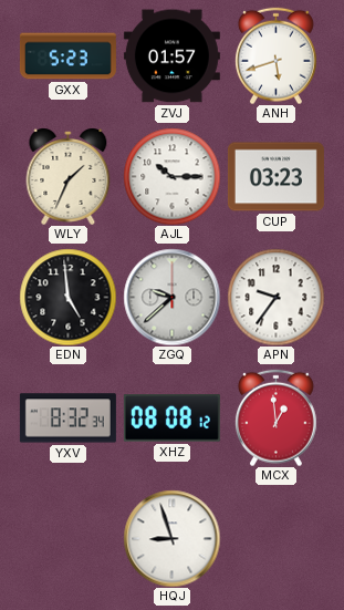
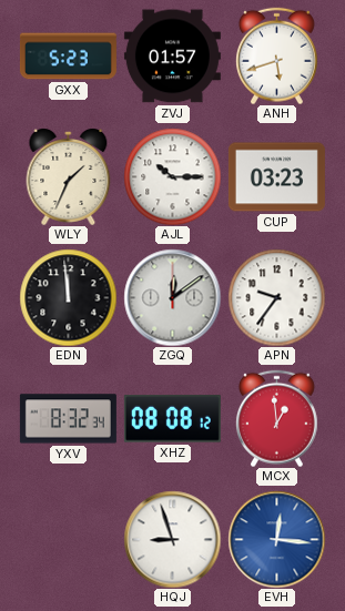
EDN: 4:59 -> 11:59 (68, 297)
ZGQ: 9:38 -> 12:09 (172, 297)
EVH: none -> 12:16 (276, 539)
